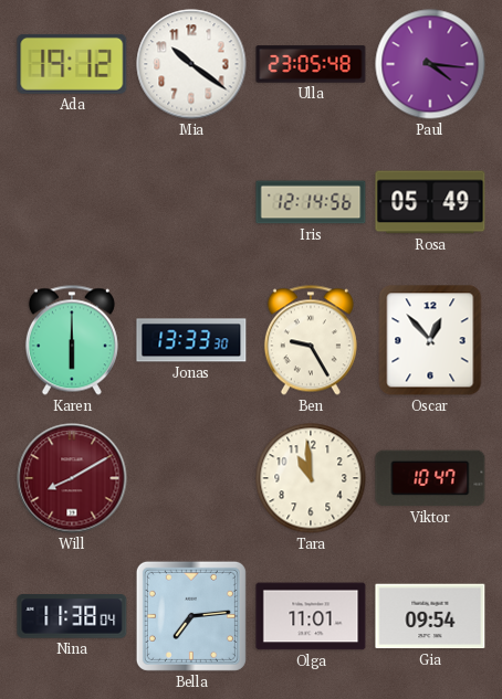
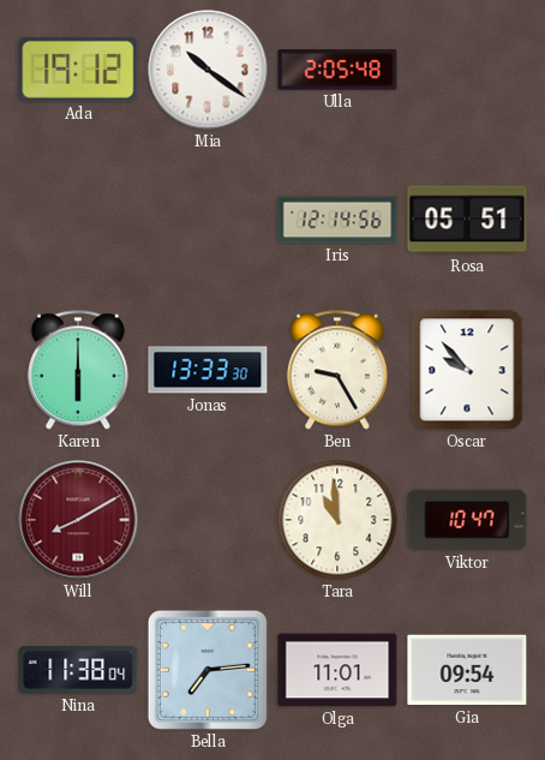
Ulla: 23:05 -> 2:05 (337, 70)
Paul: 4:16 -> none (430, 64)
Rosa: 05:49 -> 05:51 (467, 220)
Oscar: 12:53 -> 9:53 (467, 370)
